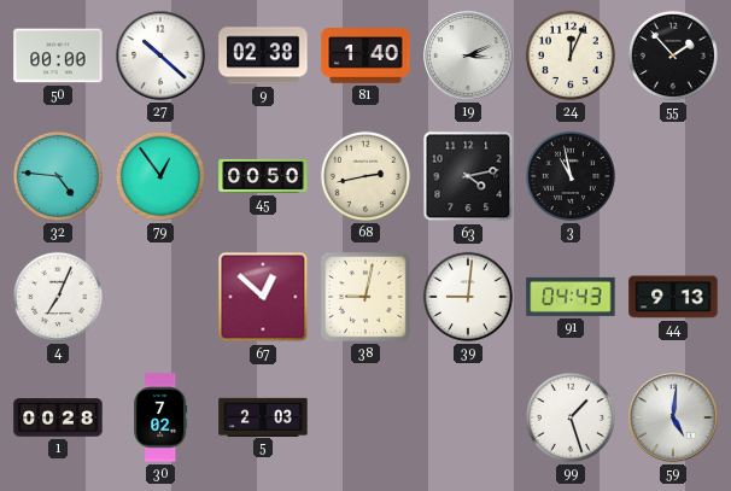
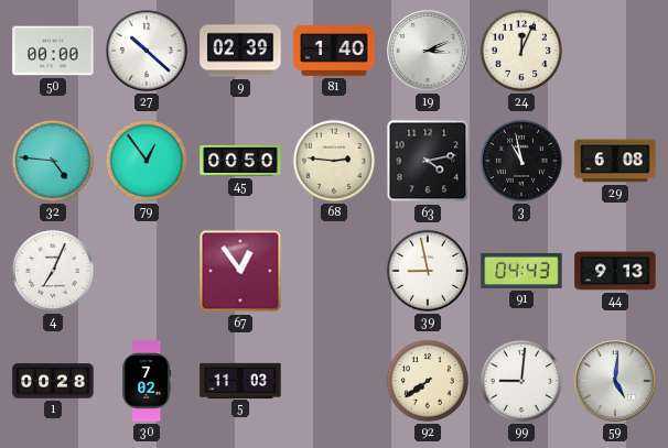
9: 02:38 -> 02:39 (240, 51)
55: 1:53 -> none (673, 55)
68: 2:43 -> 2:46 (334, 161)
29: none -> 6:08 (615, 161)
67: 12:52 -> 12:54 (240, 271)
38: 9:02 -> none (366, 297)
39: 9:01 -> 8:58 (428, 271)
5: 2:03 -> 11:03 (240, 380)
92: none -> 7:39 (428, 381)
99: 1:27 -> 9:01 (521, 381)
